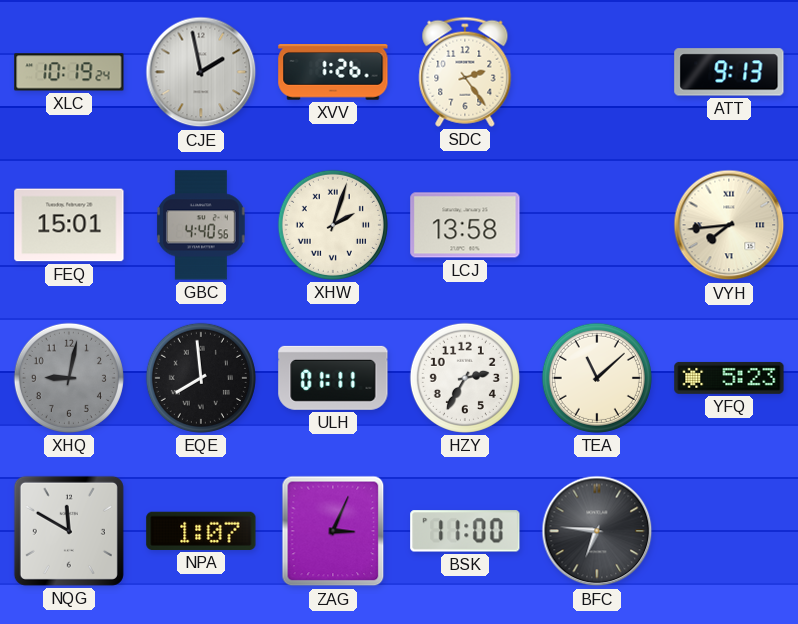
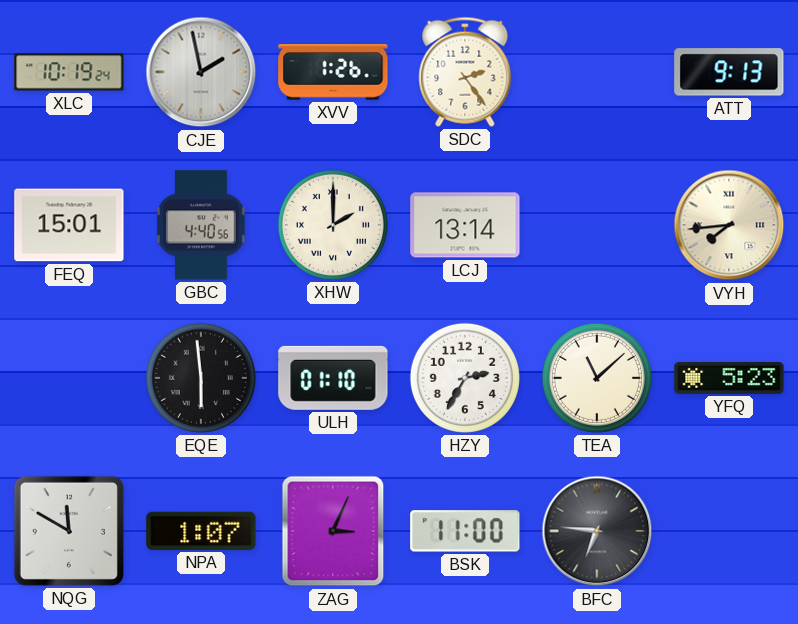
XHW: 2:03 -> 2:00 (333, 225)
LCJ: 13:58 -> 13:14 (465, 225)
XHQ: 9:02 -> none (69, 378)
EQE: 7:59 -> 5:59 (201, 378)
ULH: 01:11 -> 01:10 (333, 378)
